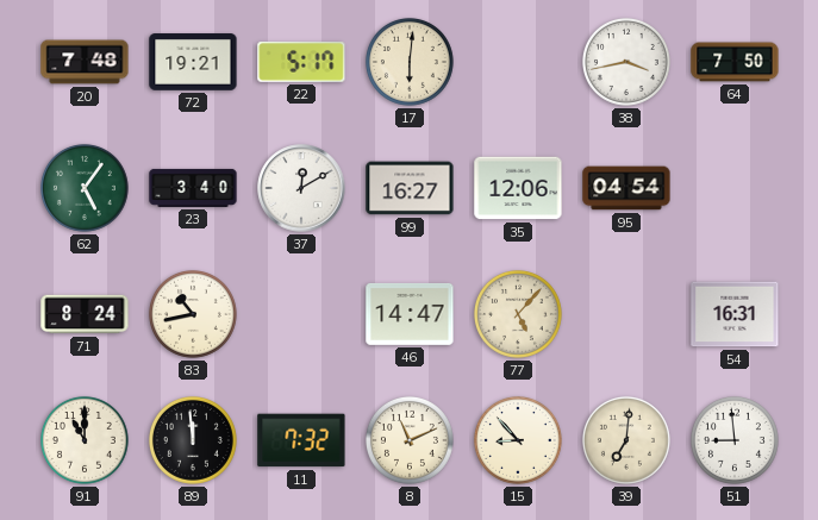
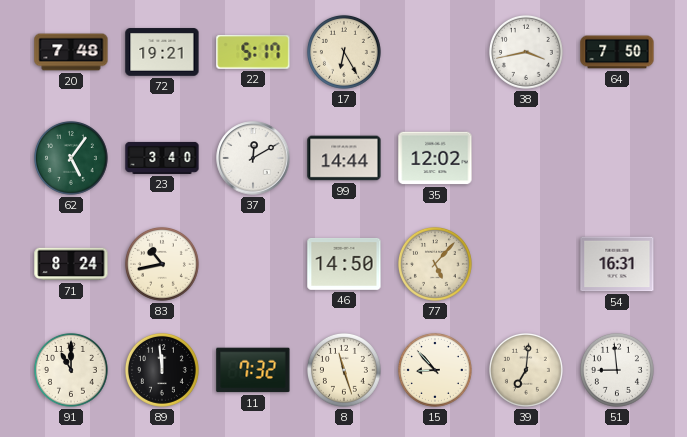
17: 6:01 -> 6:25 (344, 52)
99: 16:27 -> 14:44 (344, 158)
35: 12:06 -> 12:02 (435, 158)
95: 04:54 -> none (626, 188)
46: 14:47 -> 14:50 (344, 264)
8: 11:11 -> 11:27 (344, 370)
